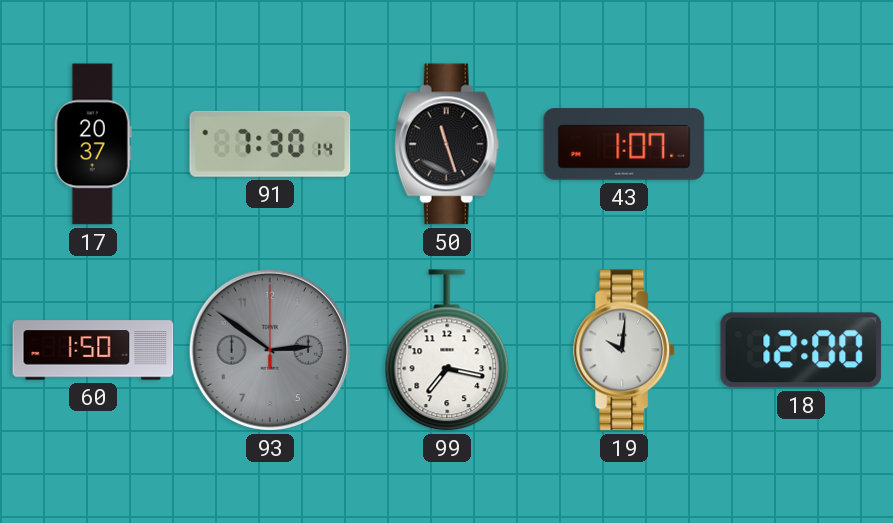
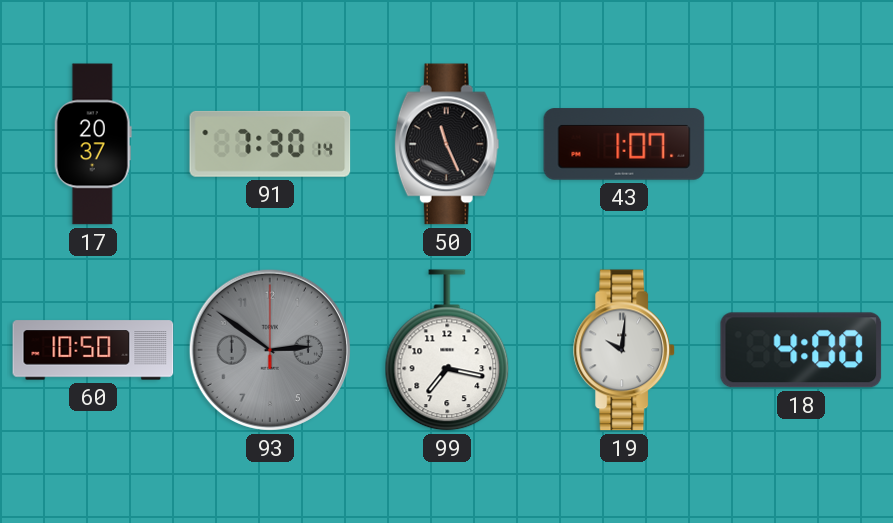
50: 11:27 -> 11:26 (447, 144)
60: 1:50 -> 10:50 (93, 350)
18: 12:00 -> 4:00 (801, 350)
